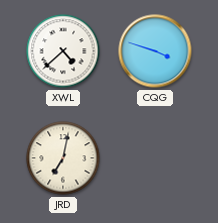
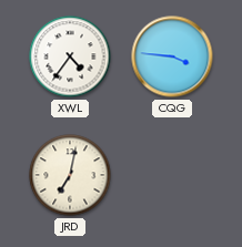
XWL: 4:38 -> 4:36 (70, 56)
CQG: 3:48 -> 3:46 (172, 56)
